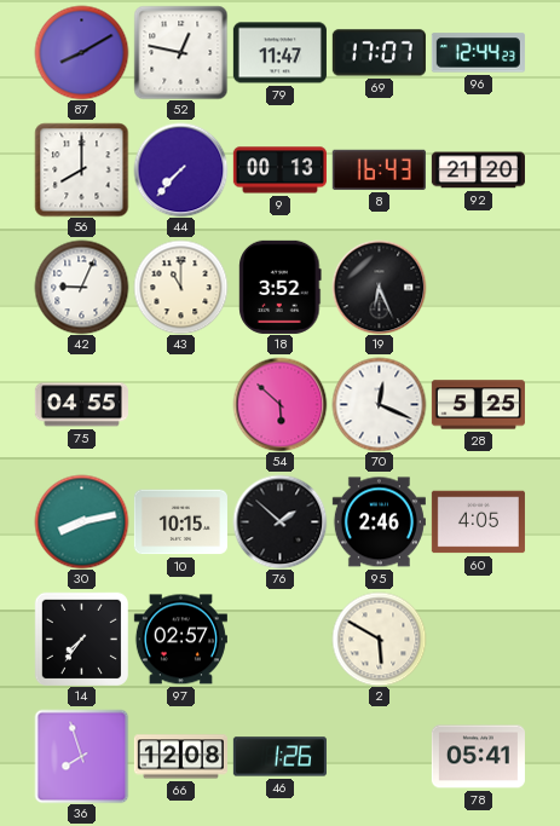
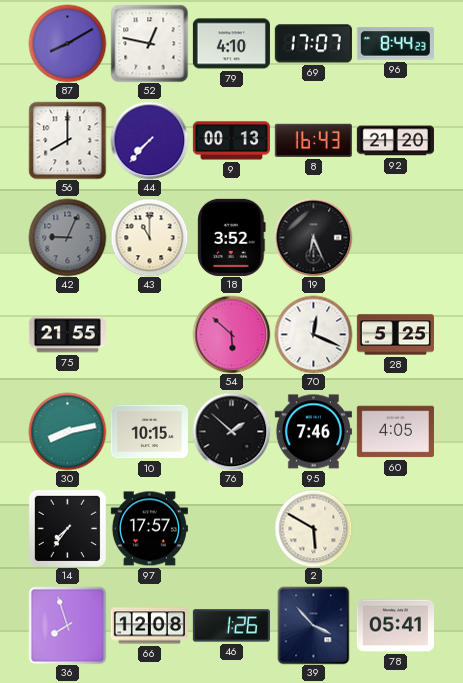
79: 11:47 -> 4:10 (231, 44)
96: 12:44 -> 8:44 (395, 44)
42 dial: white -> grey (67, 237)
75: 04:55 -> 21:55 (67, 335)
95: 2:46 -> 7:46 (313, 432)
97: 02:57 -> 17:57 (149, 529)
39: none -> 3:53 (314, 625)
